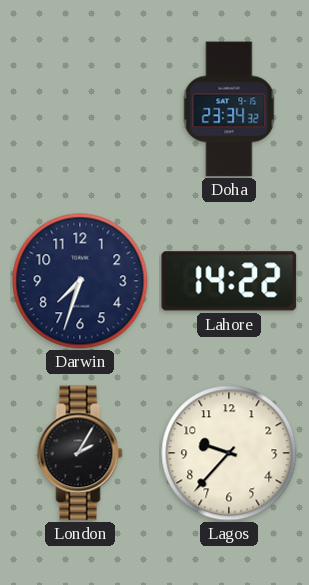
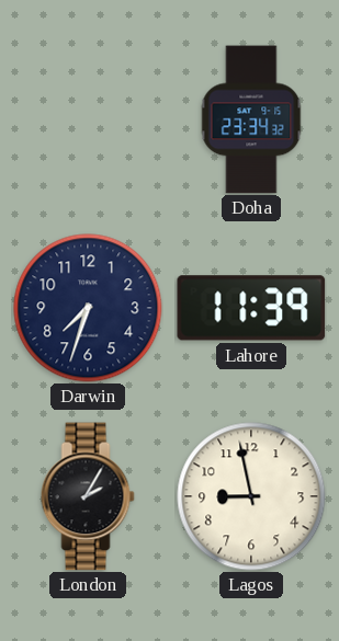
Lahore: 14:22 -> 11:39 (251, 308)
Lagos: 9:37 -> 8:58 (251, 496)
